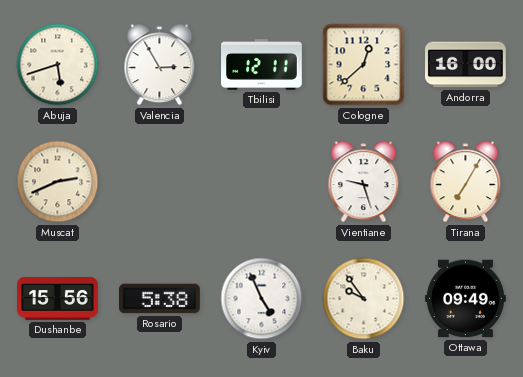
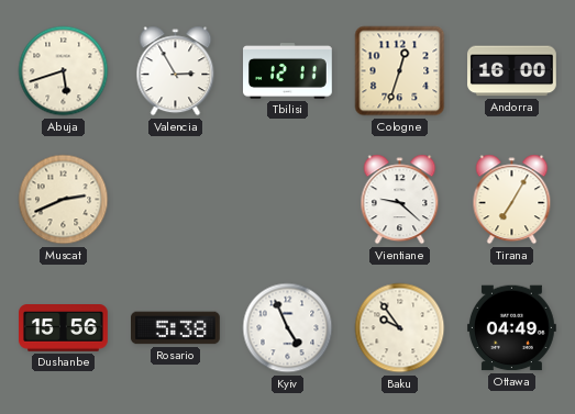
Cologne: 12:38 -> 12:33 (400, 71)
Vientiane: 9:27 -> 9:22 (400, 200)
Ottawa: 09:49 -> 04:49 (512, 328)
